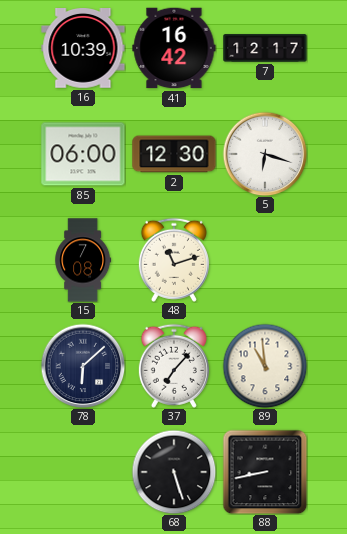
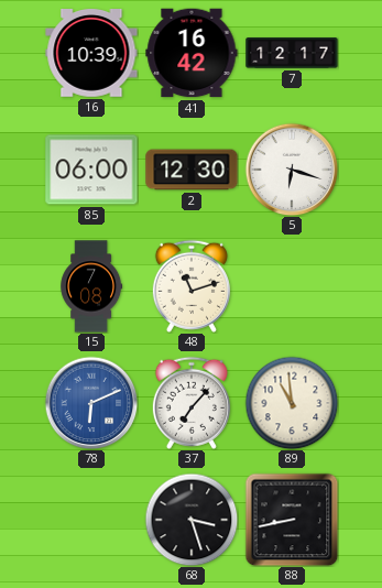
78: 6:08 -> 6:11 (91, 403)
78 dial: navy -> blue (91, 403)
68: 5:27 -> 3:27 (192, 520)
